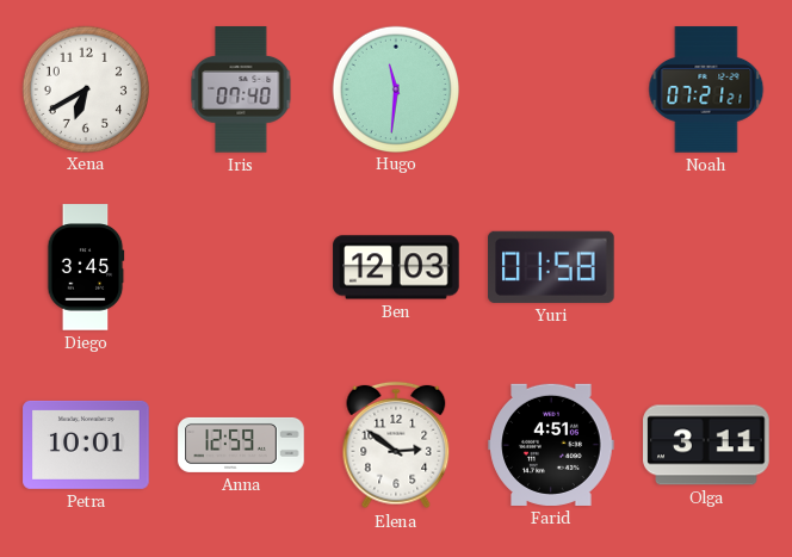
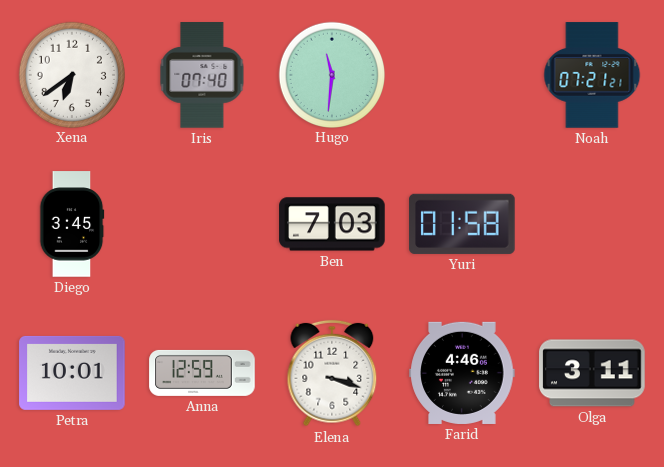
Xena: 6:40 -> 6:39 (71, 74)
Ben: 12:03 -> 7:03 (332, 224)
Elena: 2:51 -> 3:18 (332, 373)
Farid: 4:51 -> 4:46 (462, 373)
